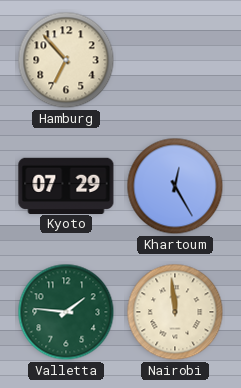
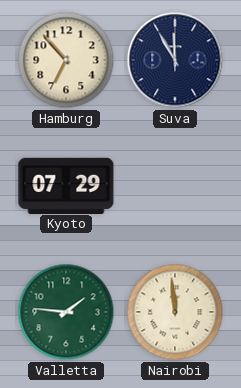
Suva: none -> 11:55 (175, 60)
Khartoum: 12:25 -> none (175, 186)
